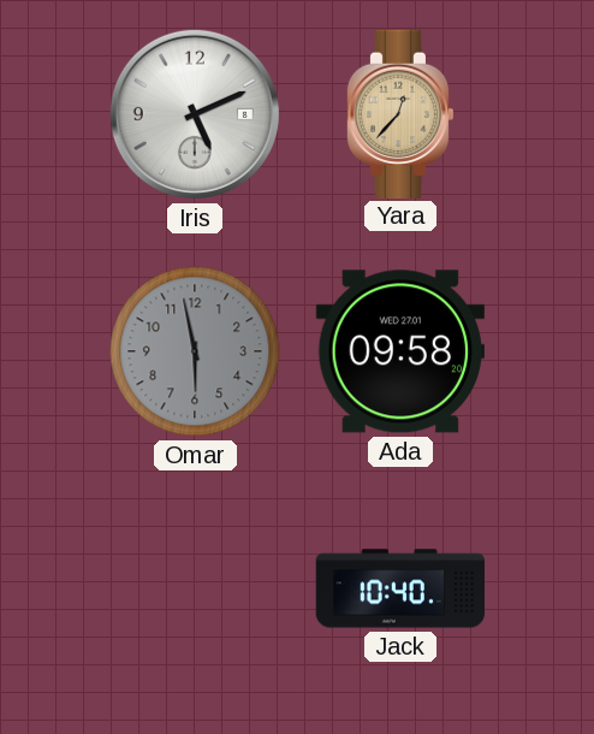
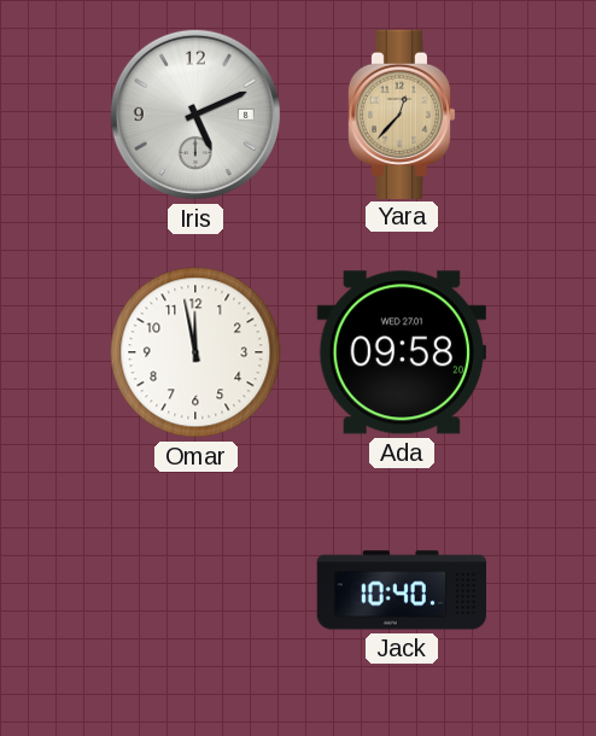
Omar: 5:58 -> 11:58 (195, 352)
Omar dial: grey -> white (195, 352)
